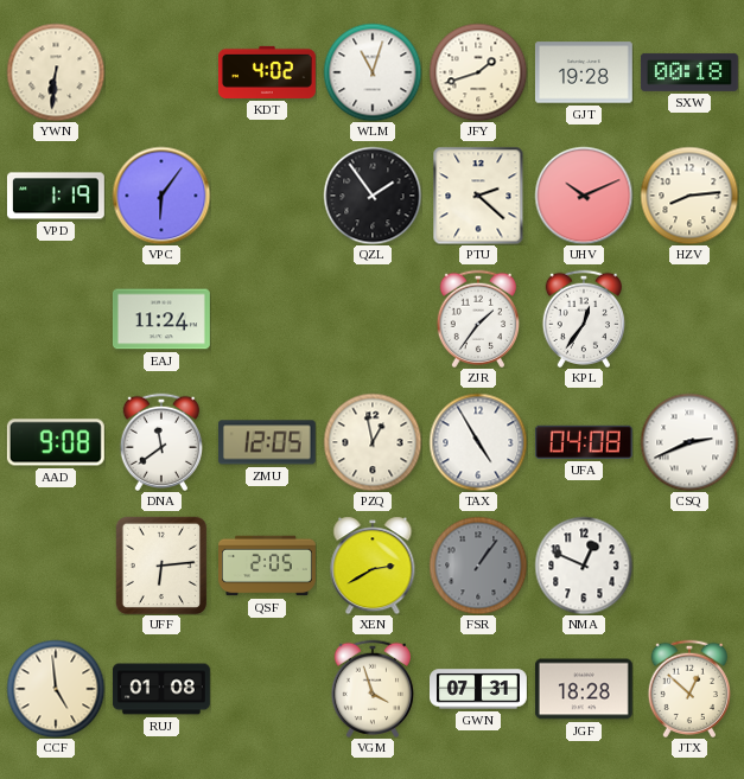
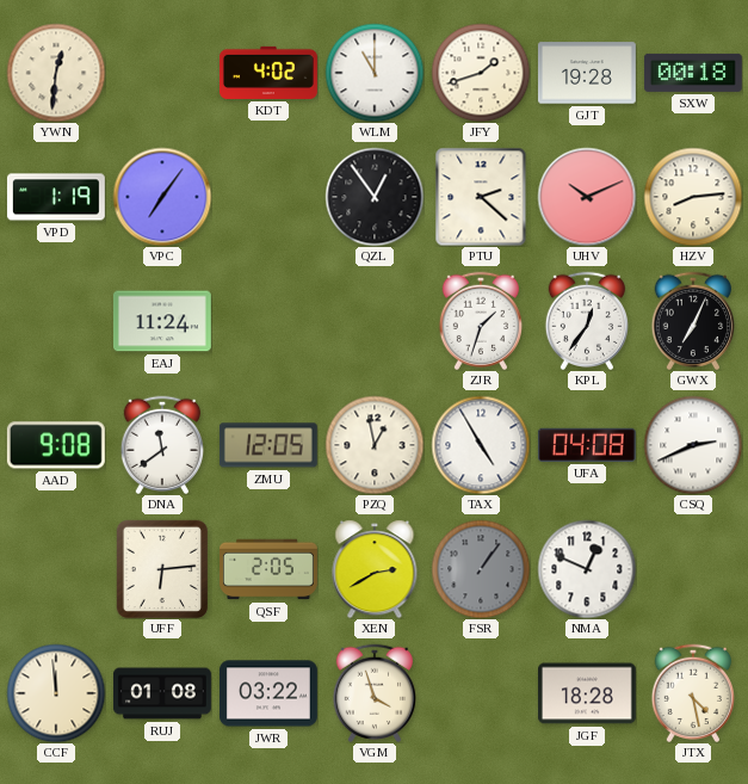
YWN: 6:31 -> 12:31 (56, 73)
WLM: 11:03 -> 11:00 (375, 73)
VPC: 6:06 -> 7:06 (162, 197)
QZL: 1:54 -> 12:54 (375, 197)
ZJR: 1:36 -> 1:33 (480, 321)
GWX: none -> 7:04 (692, 321)
CCF: 4:59 -> 11:59 (56, 693)
JWR: none -> 03:22 (268, 693)
GWN: 07:31 -> none (479, 689)
JTX: 12:52 -> 4:28 (692, 693)
